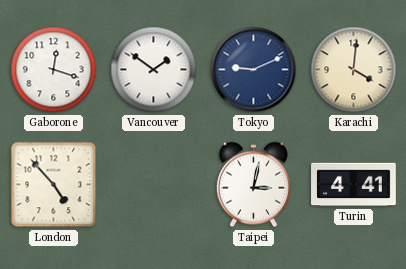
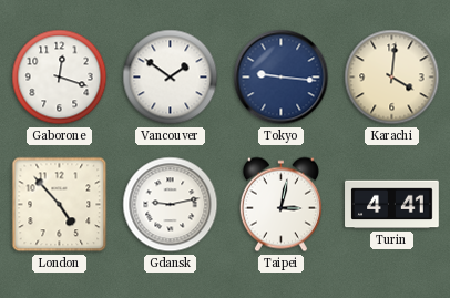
Tokyo: 9:11 -> 9:16 (282, 78)
Gdansk: none -> 9:13 (171, 205)
